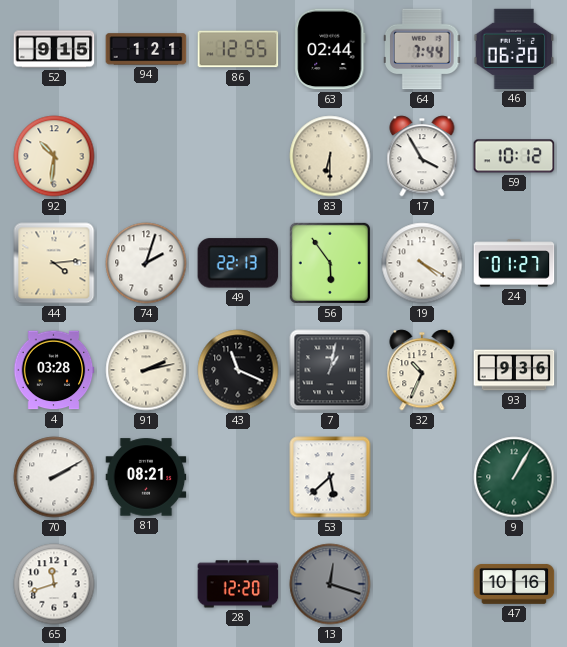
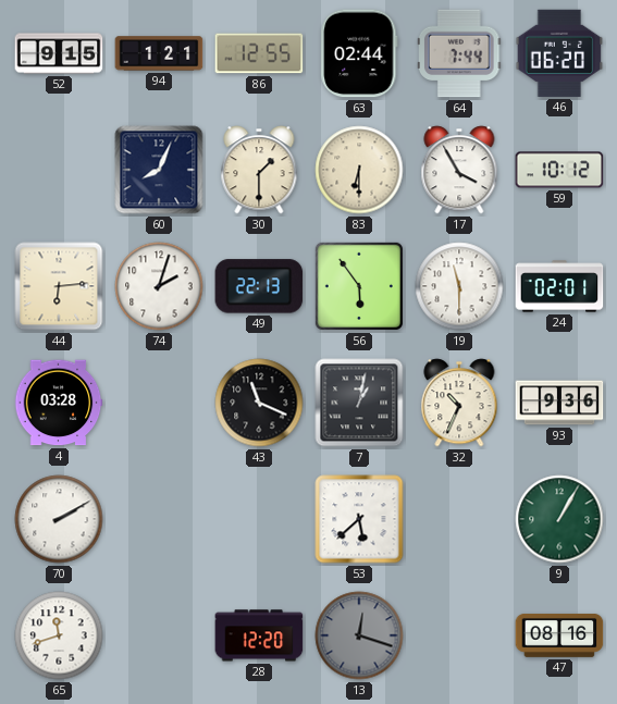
92: 10:31 -> none (54, 156)
60: none -> 8:04 (159, 170)
30: none -> 1:30 (259, 170)
44: 4:14 -> 6:14 (59, 286)
19: 4:20 -> 11:30 (459, 286)
24: 01:27 -> 02:01 (559, 286)
91: 2:13 -> none (146, 370)
81: 08:21 -> none (146, 477)
47: 10:16 -> 08:16 (559, 635)
